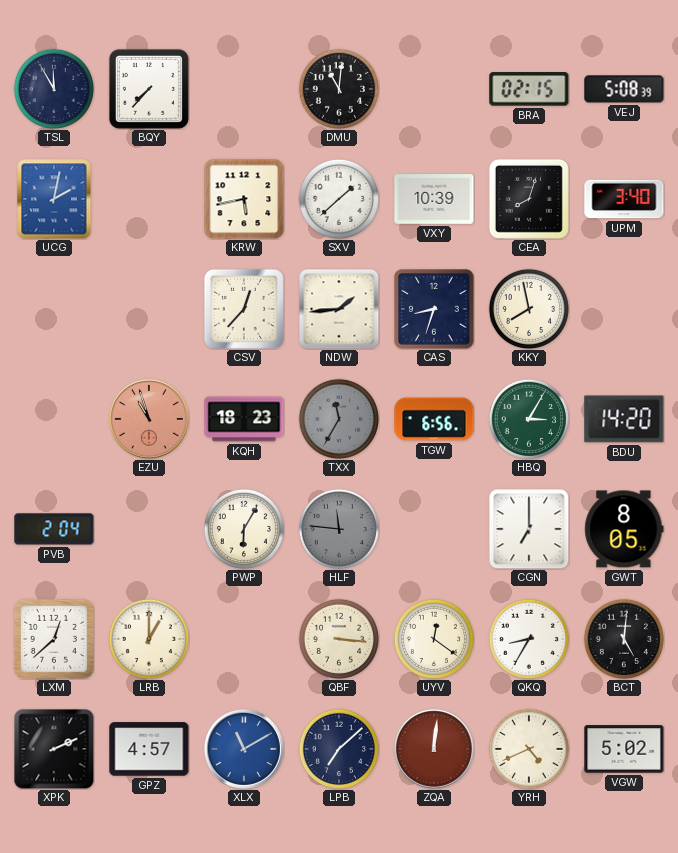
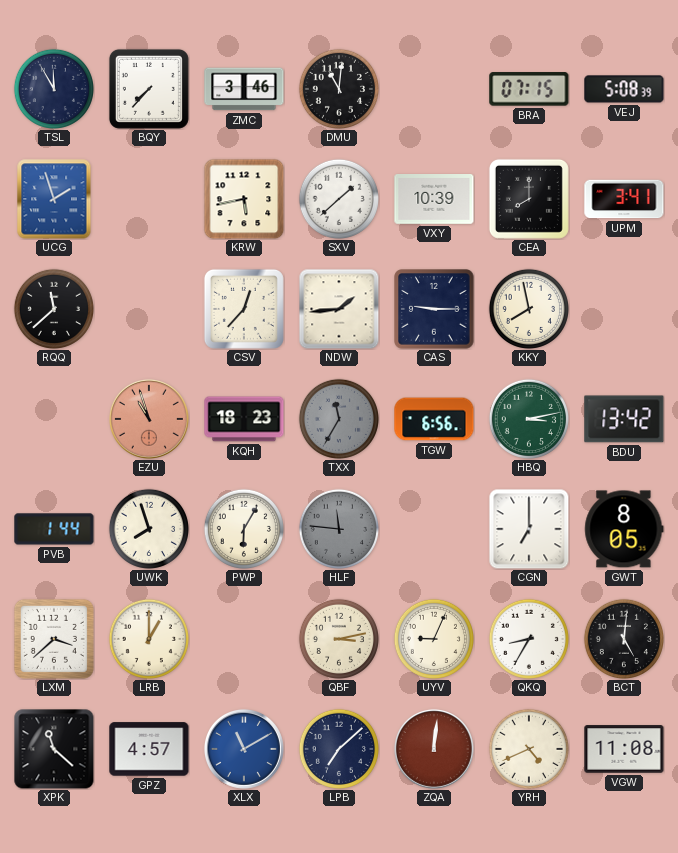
ZMC: none -> 3:46 (244, 89)
BRA: 02:15 -> 07:15 (529, 89)
UCG: 2:02 -> 1:57 (54, 199)
CEA: 8:03 -> 8:00 (529, 199)
UPM: 3:40 -> 3:41 (624, 199)
RQQ: none -> 11:38 (54, 309)
CAS: 8:33 -> 9:15 (434, 309)
HBQ: 3:05 -> 3:13 (529, 419)
BDU: 14:20 -> 13:42 (624, 419)
PVB: 2:04 -> 1:44 (54, 529)
UWK: none -> 7:57 (149, 529)
LXM: 12:38 -> 3:38 (54, 639)
QBF: 3:16 -> 3:13 (339, 639)
UYV: 12:21 -> 9:04 (434, 639)
XPK: 2:11 -> 11:22 (54, 749)
VGW: 5:02 -> 11:08 (624, 749)
